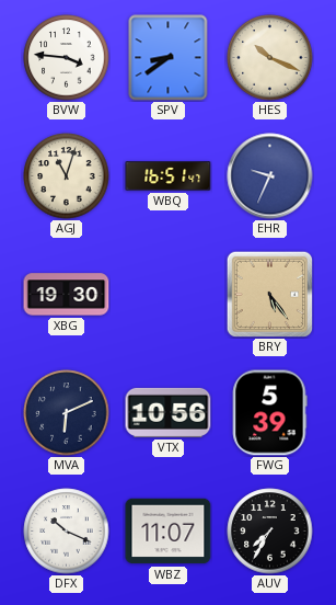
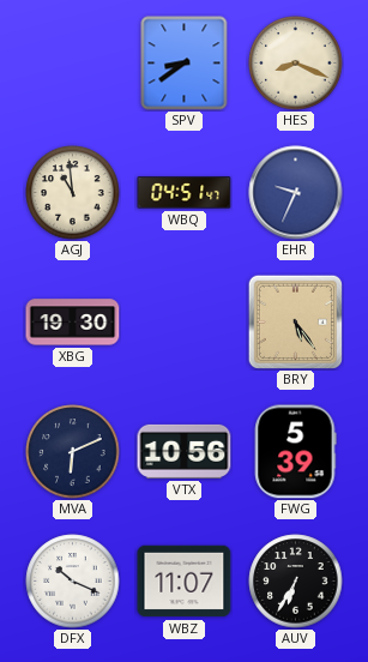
BVW: 3:46 -> none (67, 58)
HES: 10:19 -> 8:19 (296, 64)
AGJ: 11:03 -> 10:59 (73, 193)
WBQ: 16:51 -> 04:51 (185, 193)
AUV: 7:35 -> 6:35 (296, 582)
